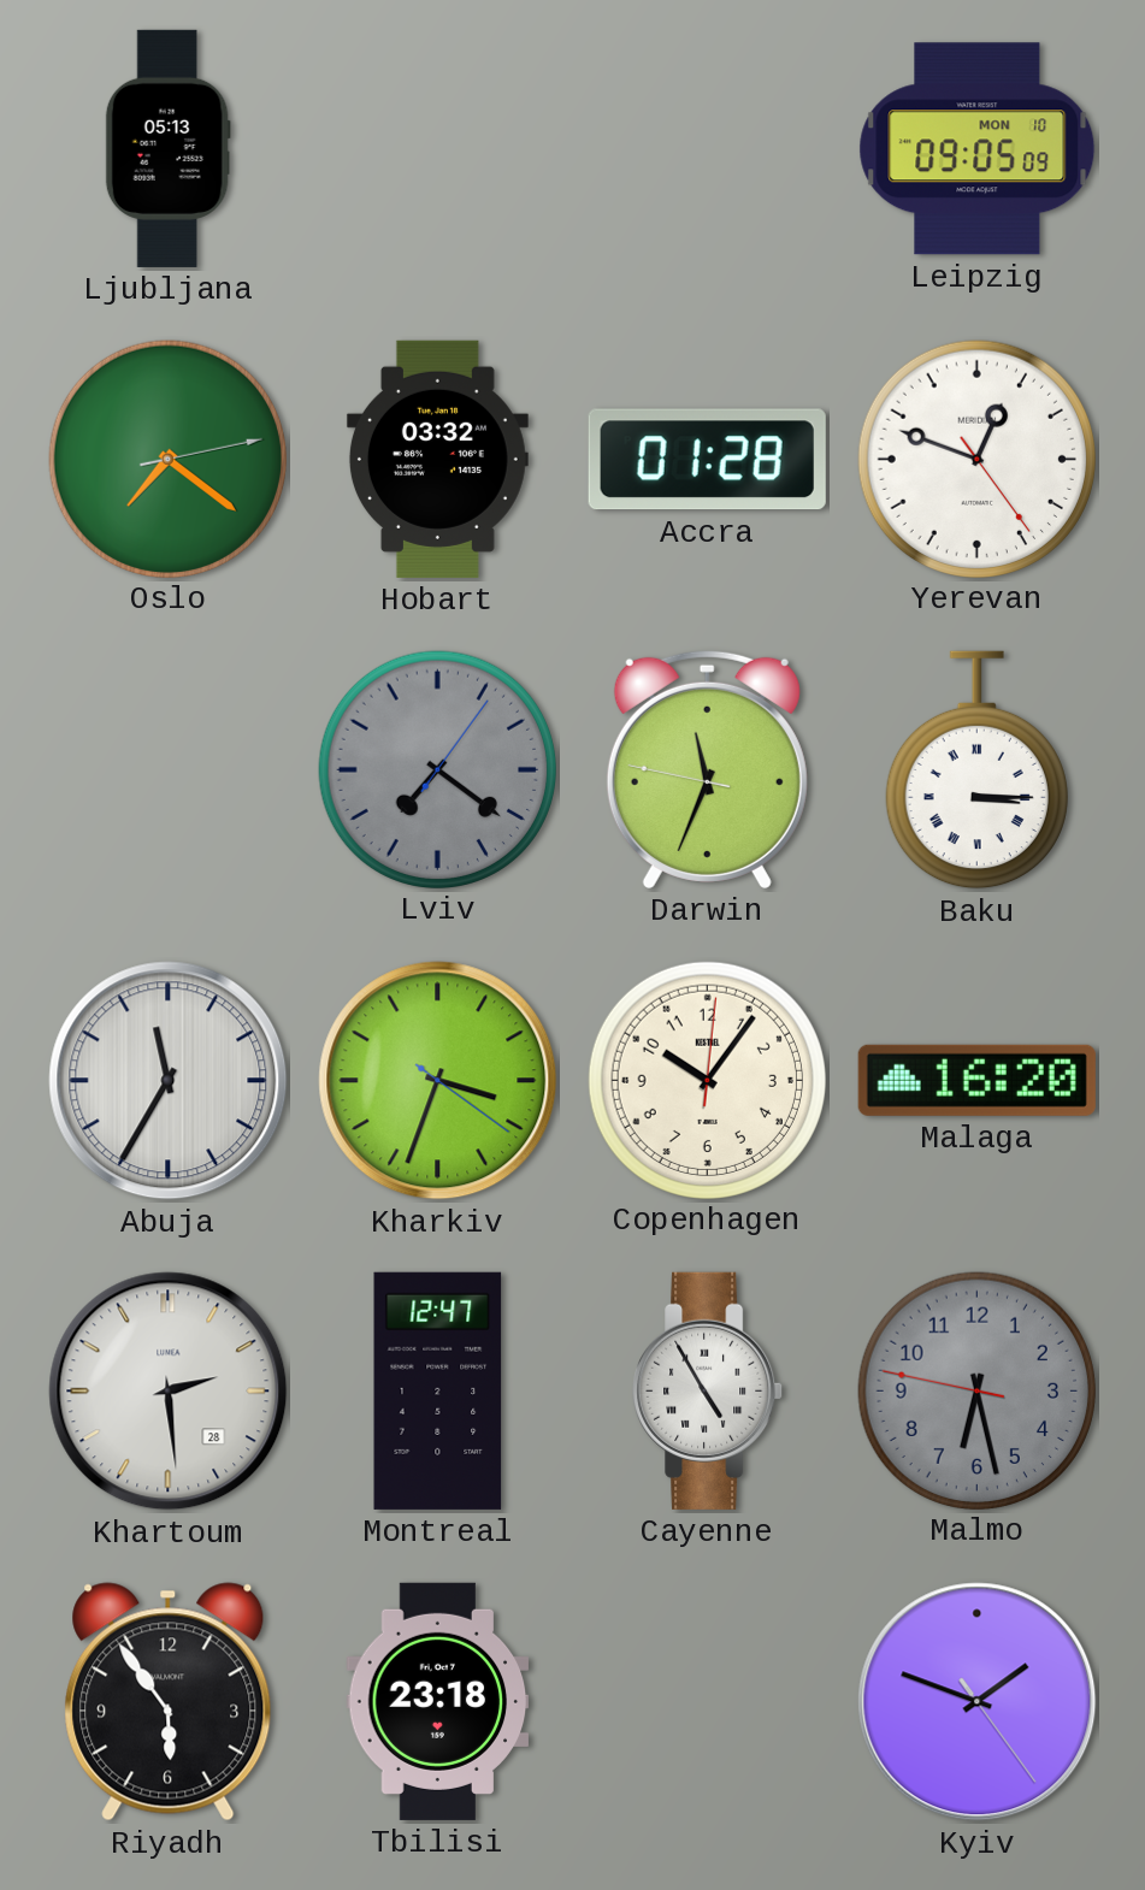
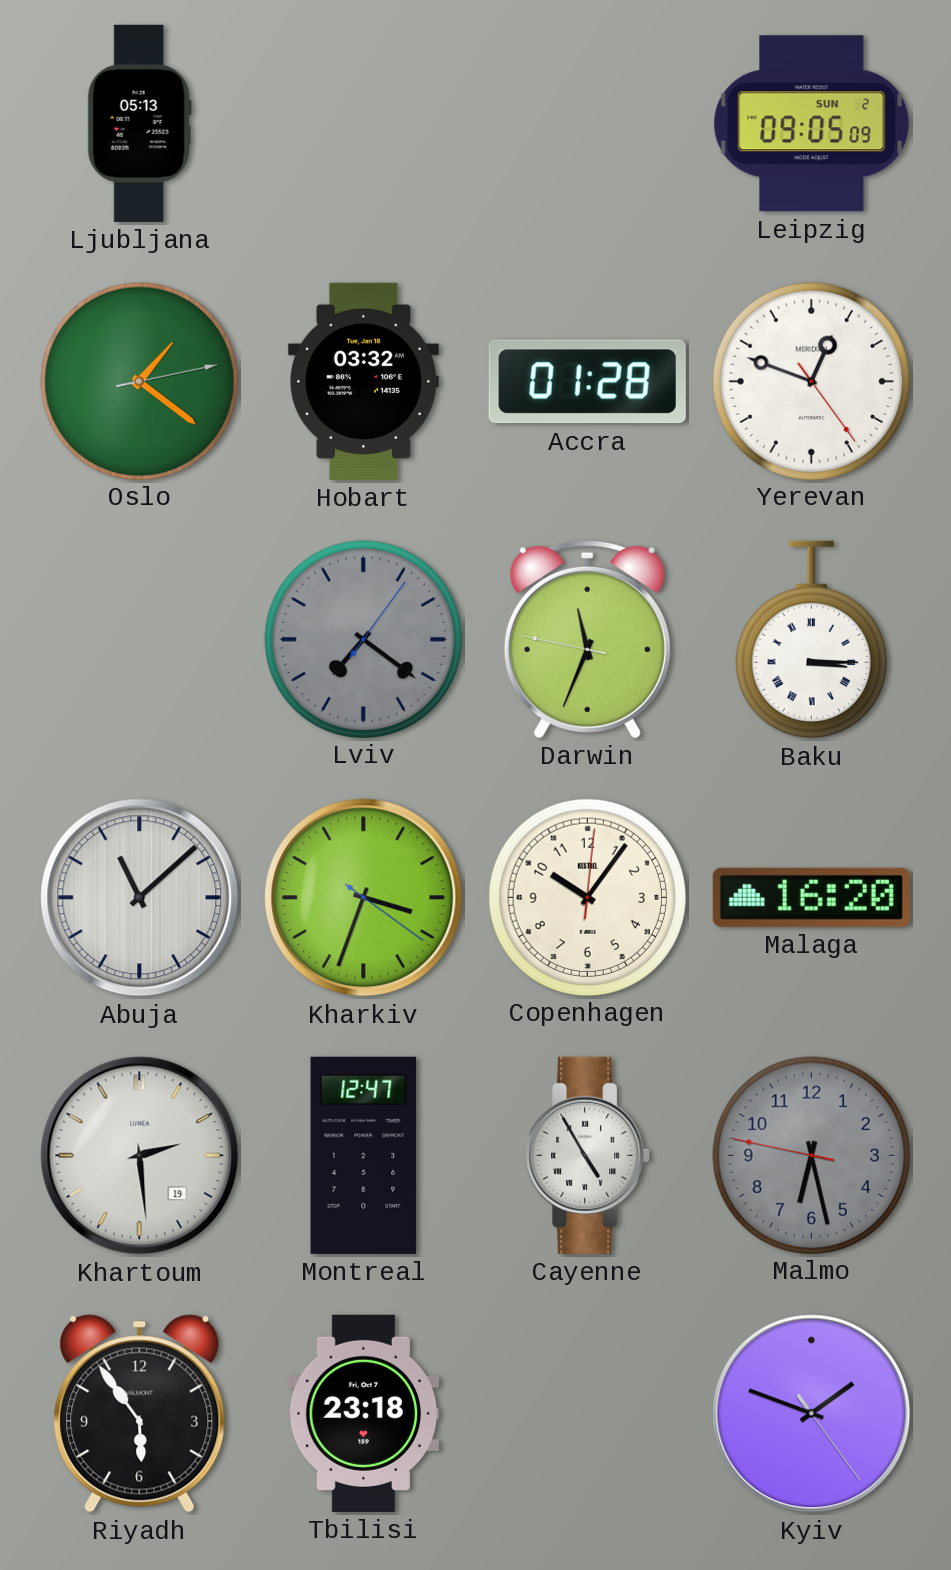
Leipzig date: MON 10 -> SUN 2 (812, 124)
Oslo: 7:21 -> 1:21 (139, 381)
Abuja: 11:35 -> 11:08 (140, 898)
Khartoum date: 28 -> 19 (140, 1156)
